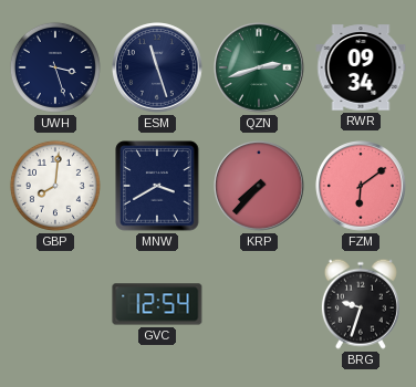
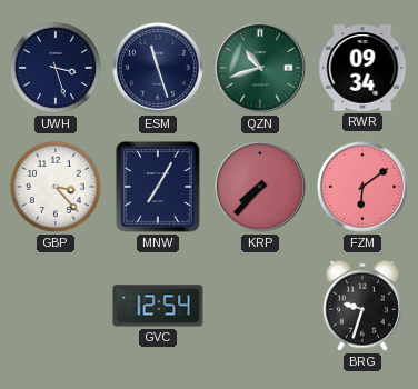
QZN: 2:42 -> 10:42 (261, 69)
GBP: 8:01 -> 3:23 (56, 187)
MNW: 3:40 -> 7:05 (158, 187)
